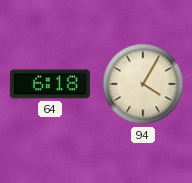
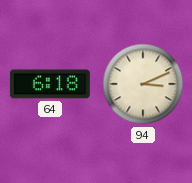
94: 4:05 -> 3:11 (143, 84)
